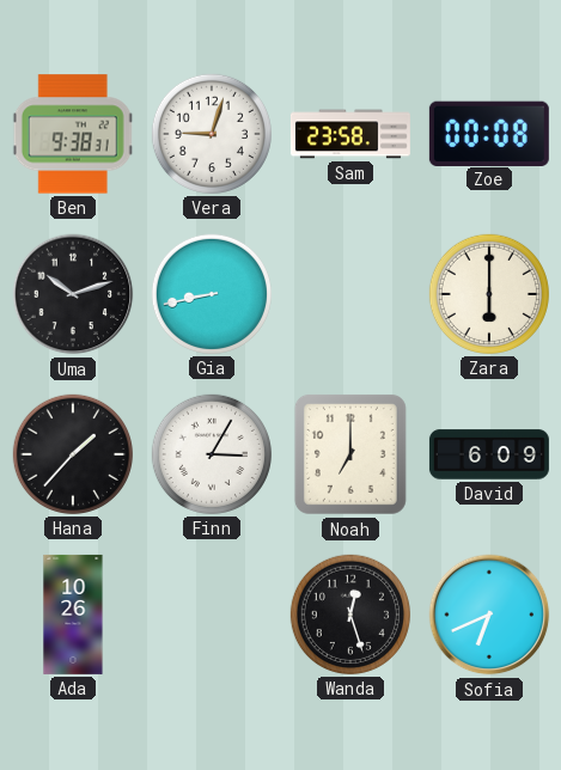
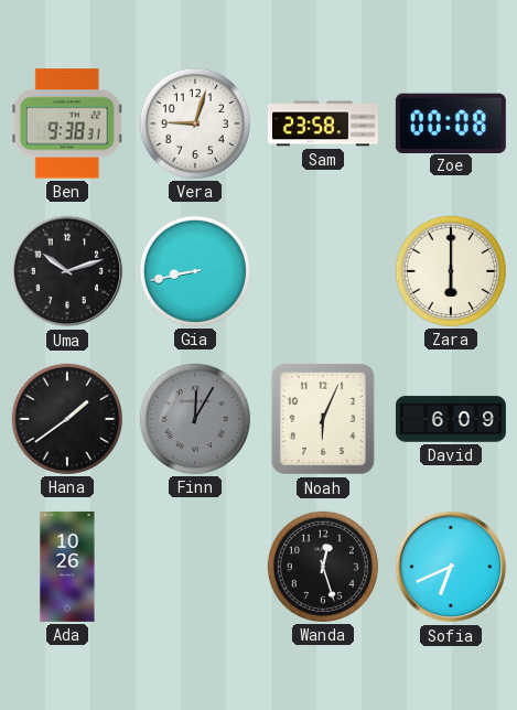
Hana: 1:37 -> 1:39 (67, 419)
Finn: 3:05 -> 12:05 (195, 419)
Finn dial: white -> grey (195, 419)
Noah: 7:00 -> 6:04 (323, 419)
